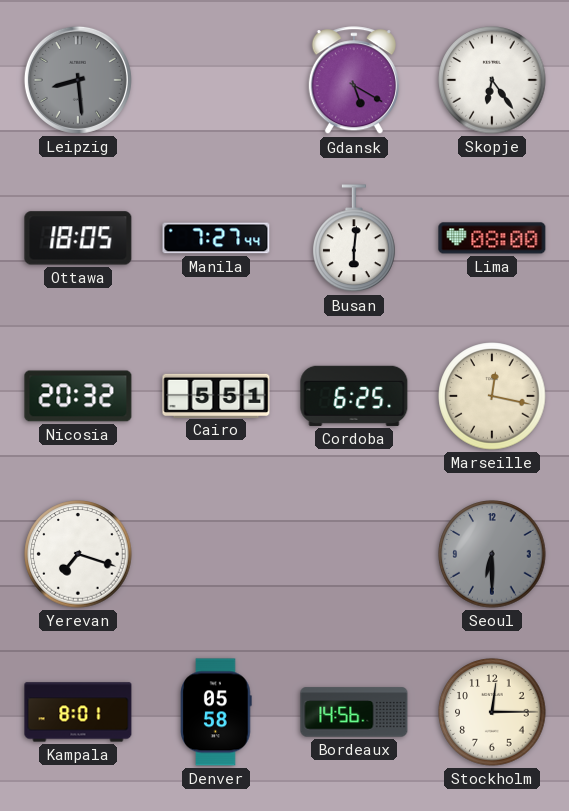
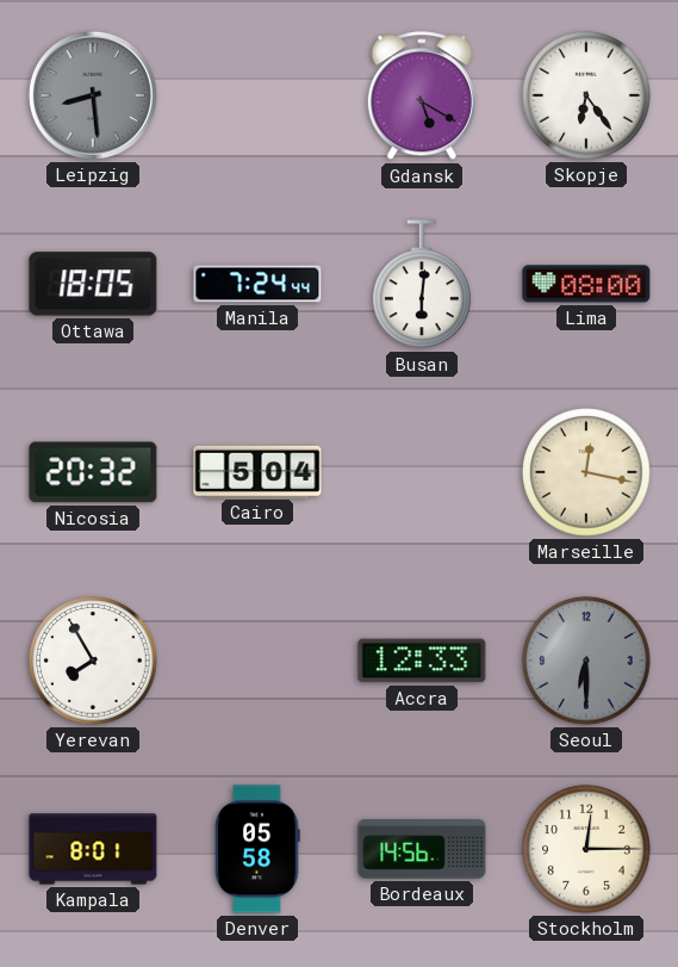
Manila: 7:27 -> 7:24 (257, 284)
Cairo: 5:51 -> 5:04 (257, 471)
Cordoba: 6:25 -> none (354, 396)
Yerevan: 7:18 -> 7:55 (93, 661)
Accra: none -> 12:33 (422, 661)
